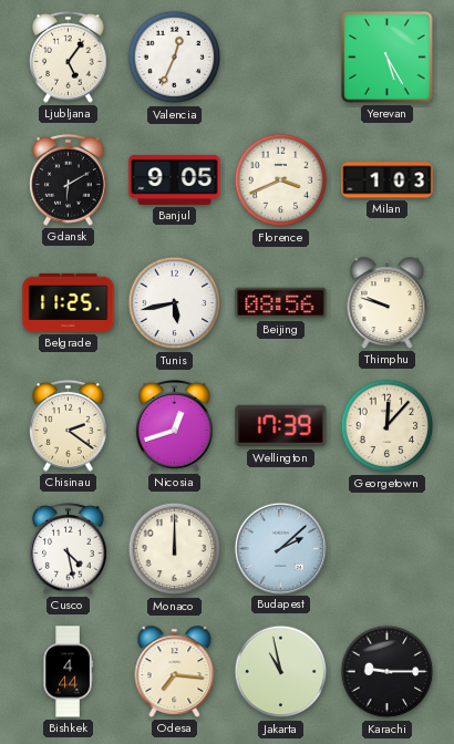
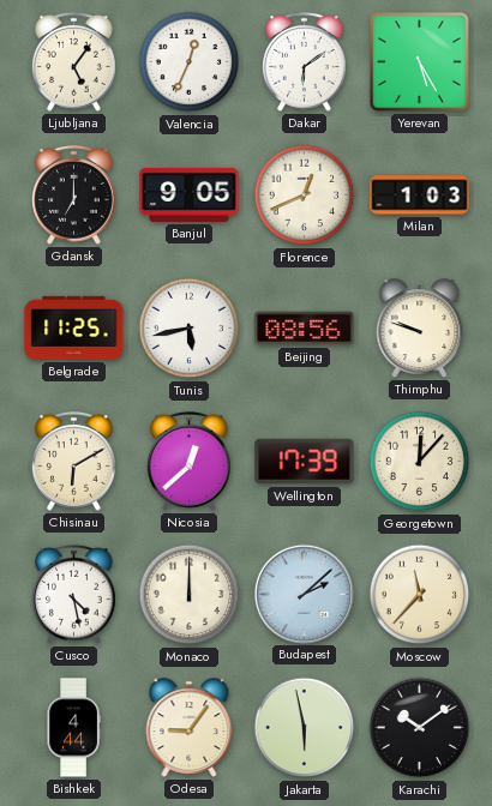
Dakar: none -> 6:09 (305, 61)
Gdansk: 6:10 -> 7:00 (74, 194)
Florence: 3:41 -> 12:41 (305, 196)
Chisinau: 2:21 -> 6:10 (74, 461)
Nicosia: 12:42 -> 12:38 (190, 461)
Moscow: none -> 11:37 (420, 595)
Odesa: 7:16 -> 9:06 (190, 728)
Jakarta: 10:58 -> 5:58 (305, 728)
Karachi: 9:15 -> 10:09 (420, 728)
